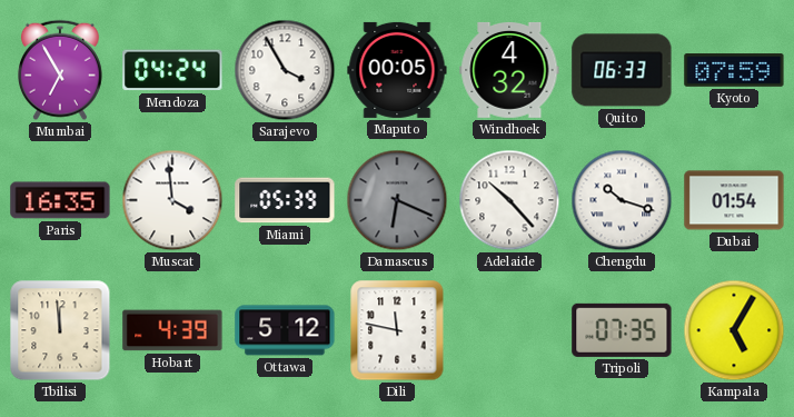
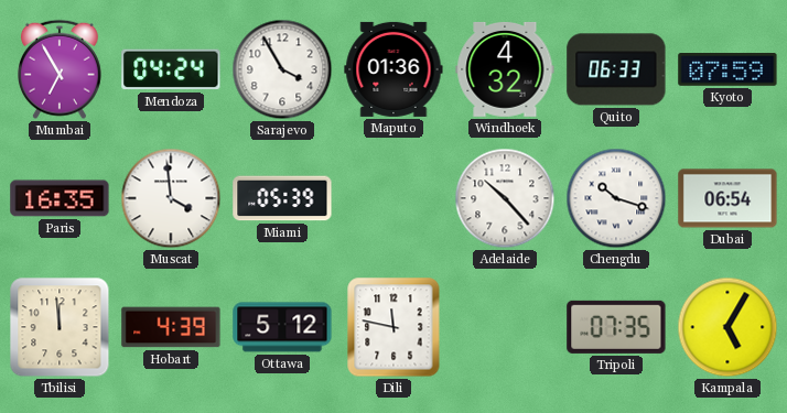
Maputo: 00:05 -> 01:36 (394, 69)
Damascus: 6:19 -> none (397, 200)
Dubai: 01:54 -> 06:54 (727, 198)
